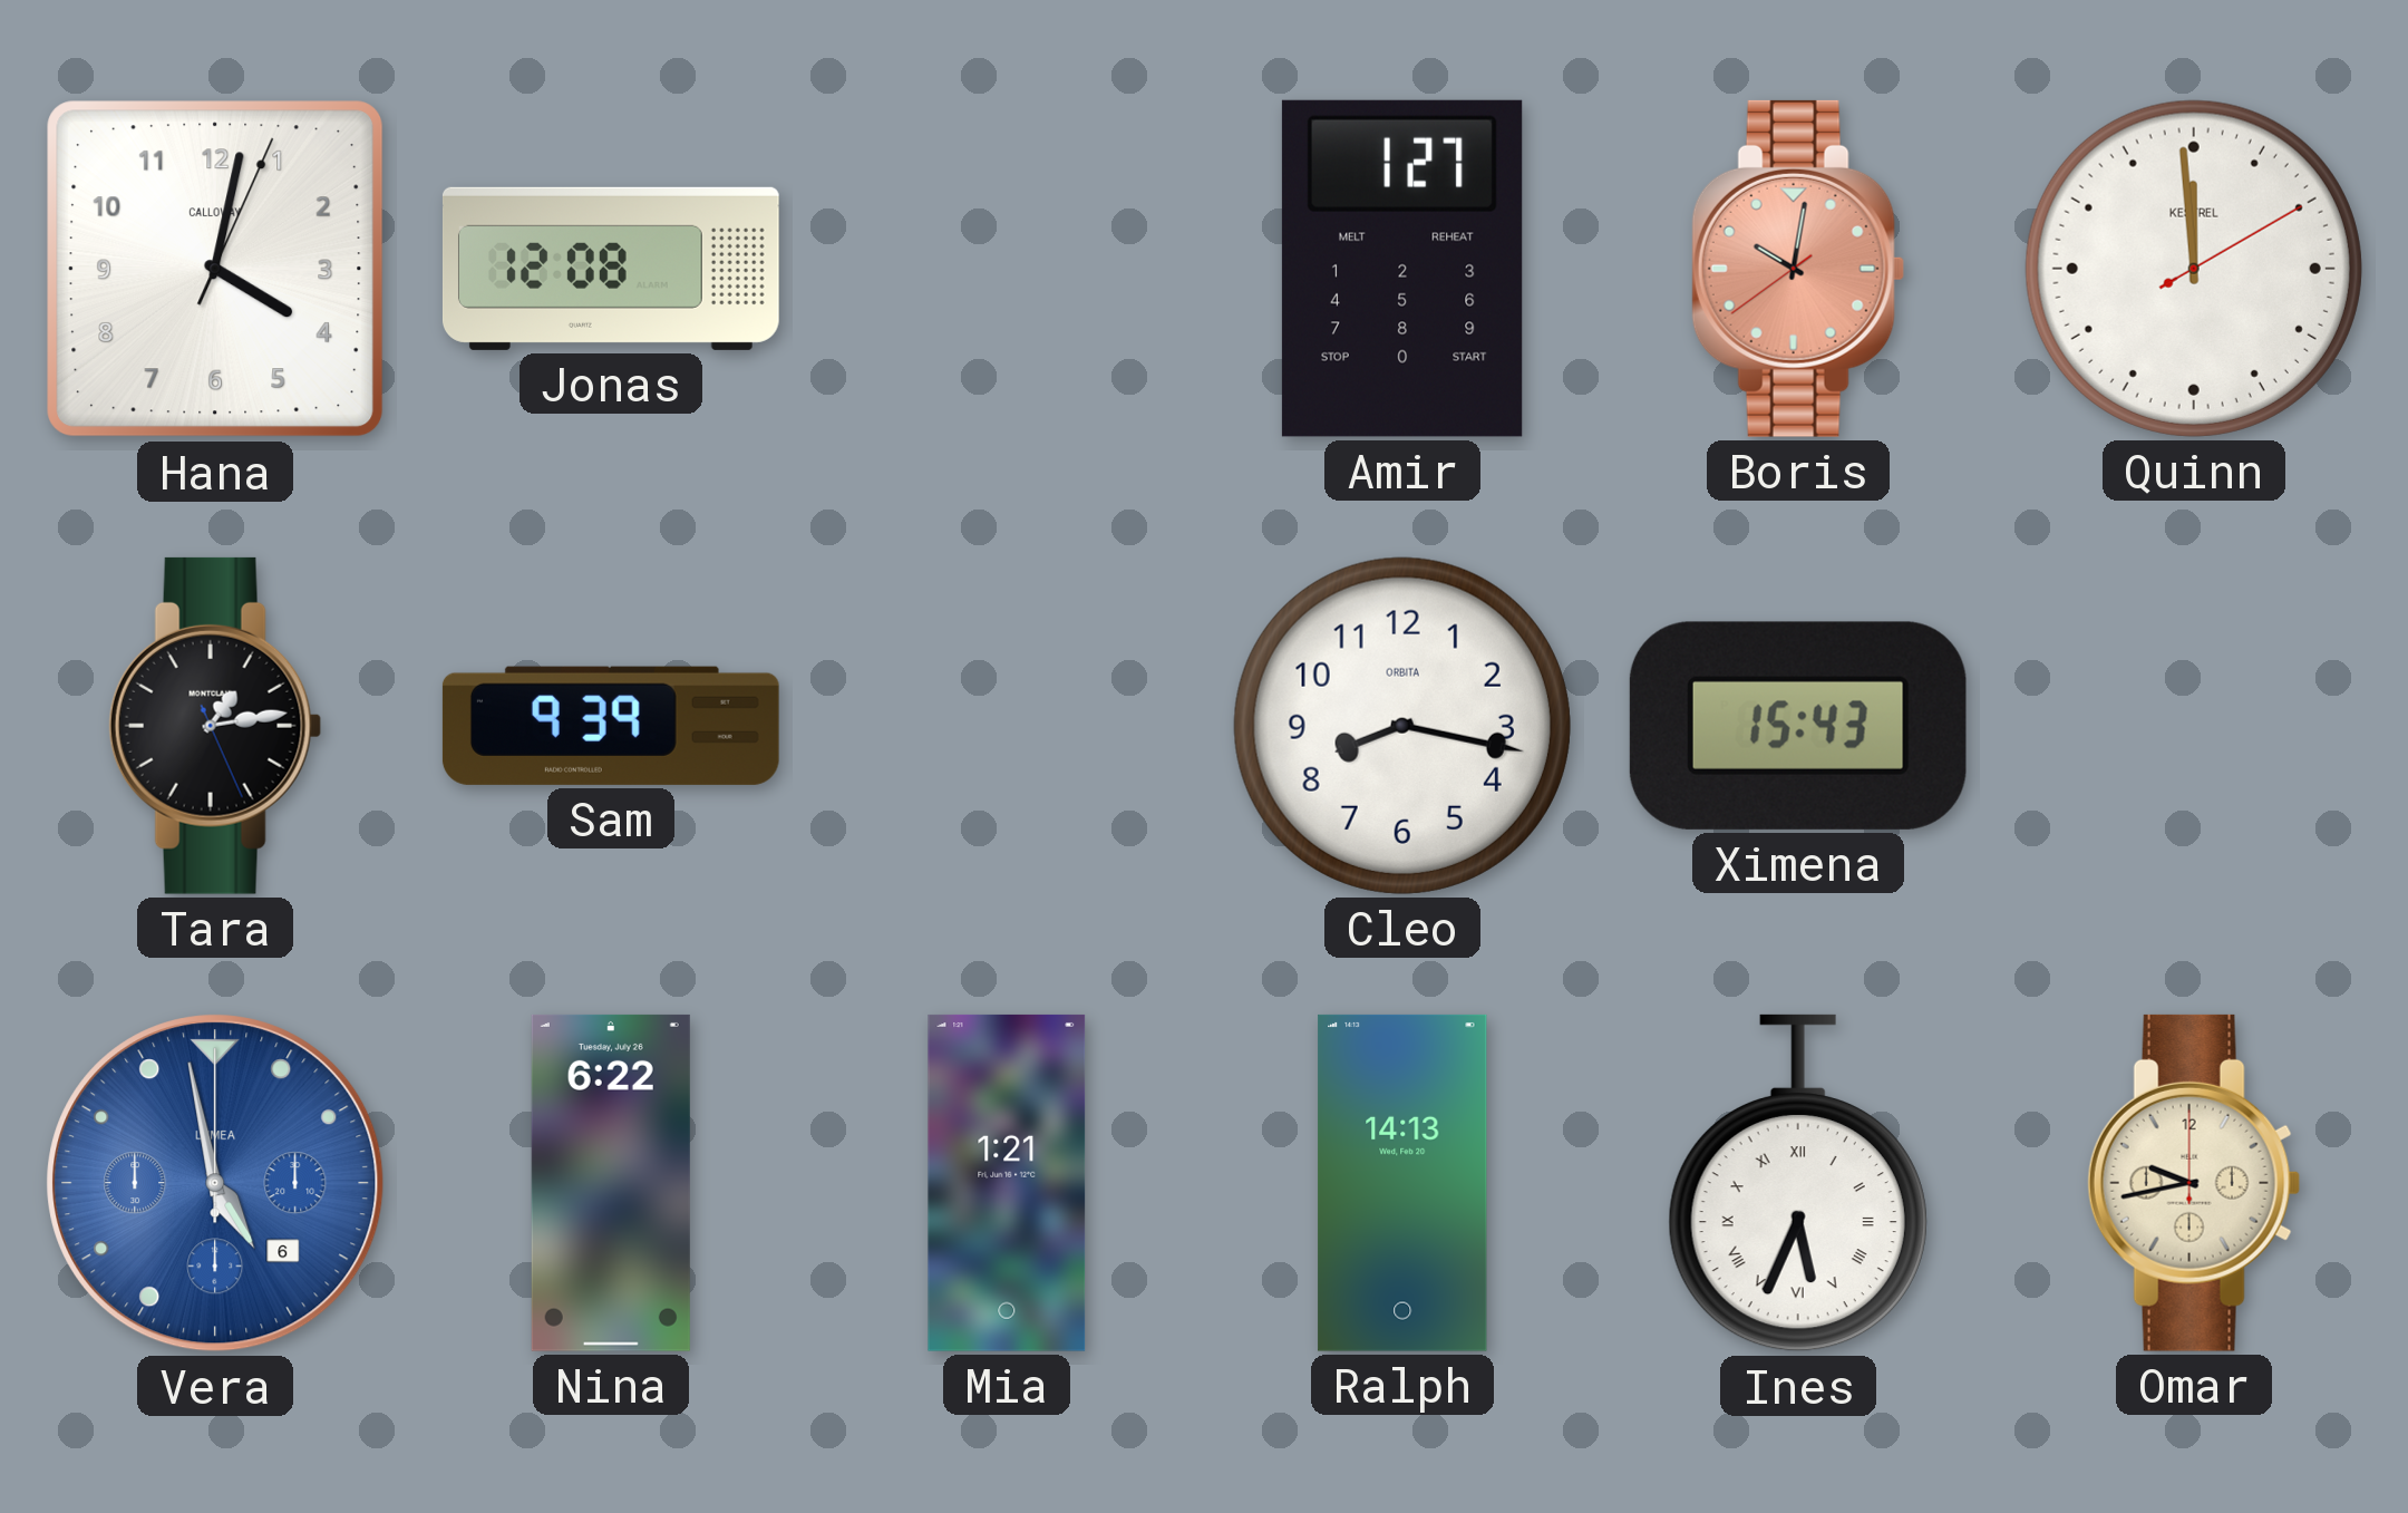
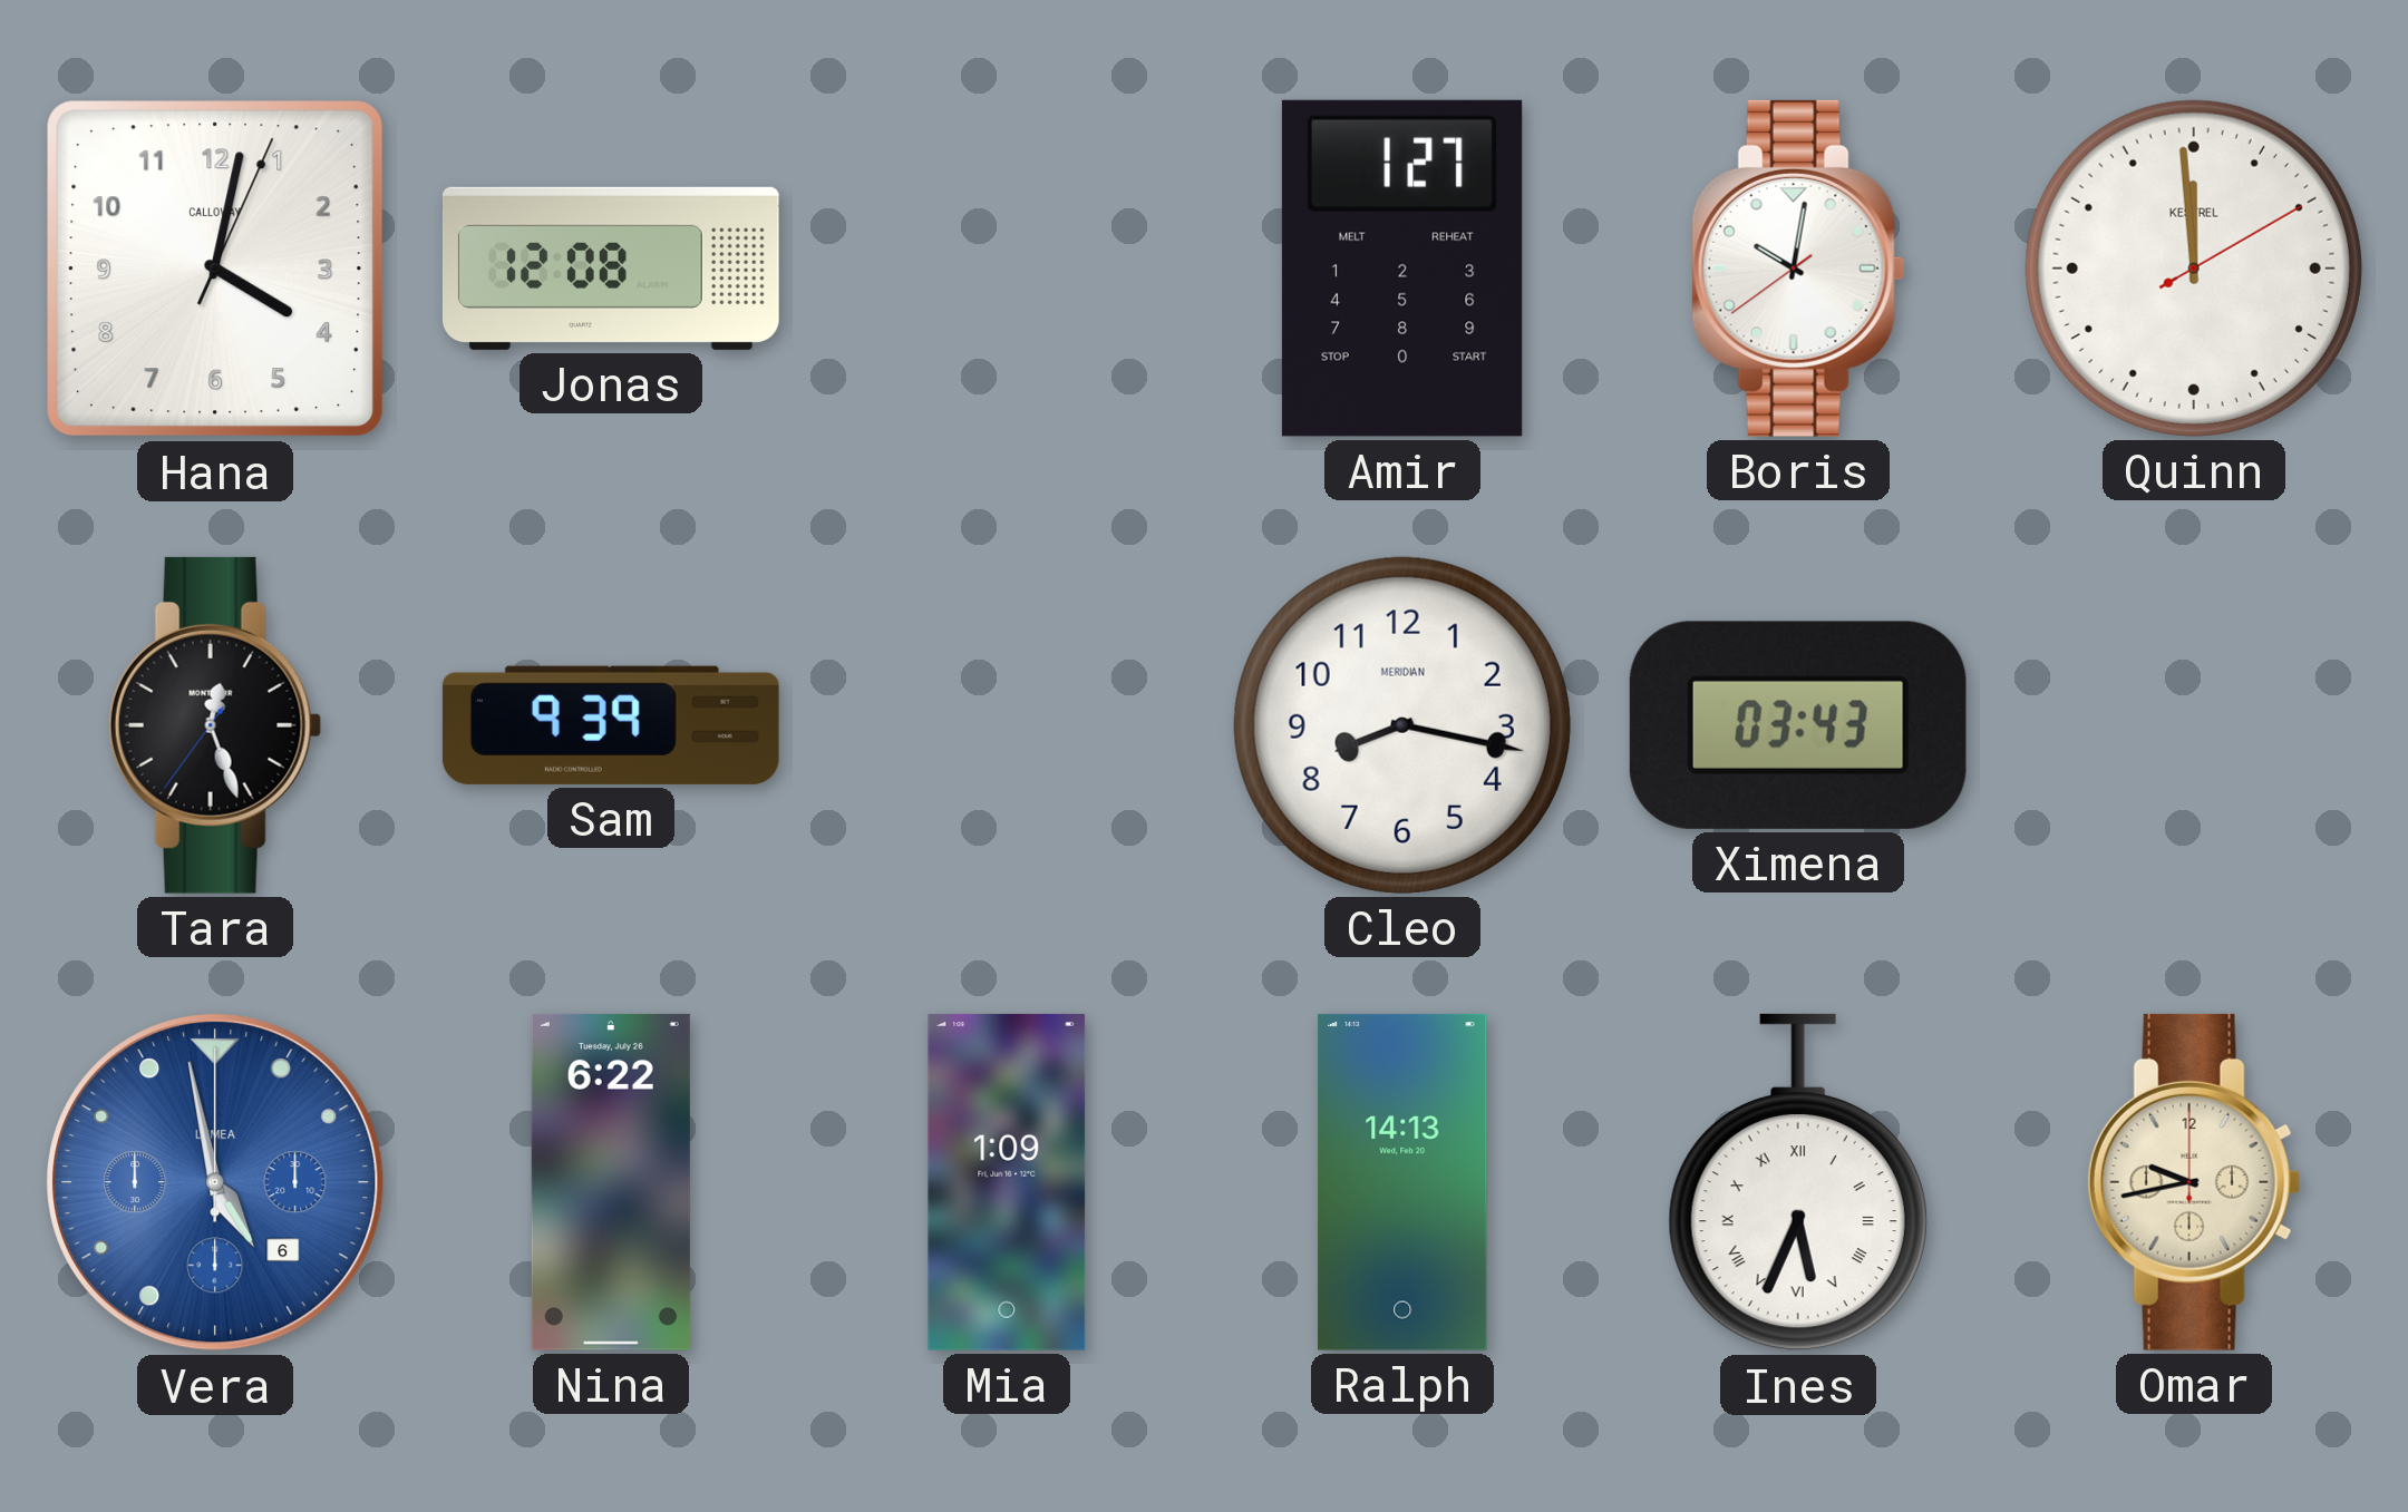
Boris dial: salmon -> white (1798, 269)
Tara: 1:13 -> 12:26 (215, 725)
Cleo brand: ORBITA -> MERIDIAN (1402, 725)
Ximena: 15:43 -> 03:43 (1798, 725)
Mia: 1:21 -> 1:09 (1007, 1182)
